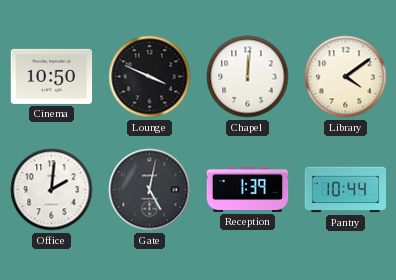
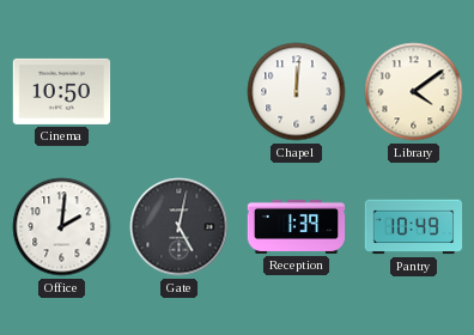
Lounge: 3:49 -> none (150, 77)
Pantry: 10:44 -> 10:49 (414, 227)
